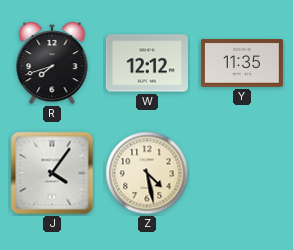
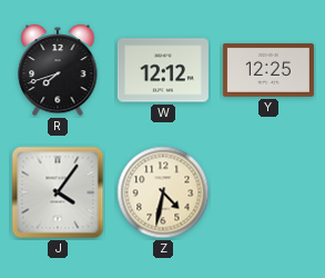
Y: 11:35 -> 12:25 (268, 71)
Z: 4:28 -> 4:32 (163, 192)
